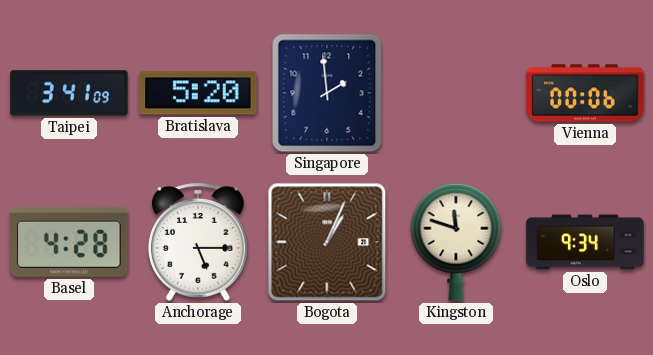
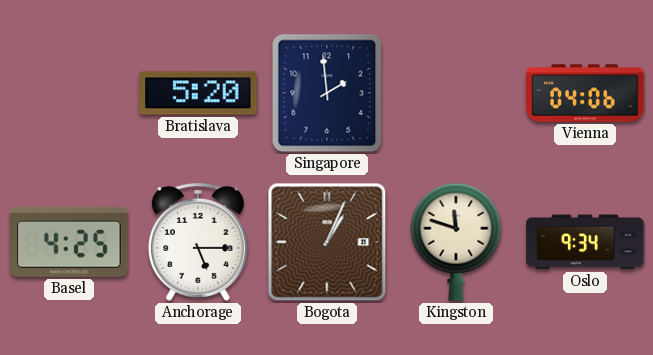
Taipei: 3:41 -> none (69, 93)
Vienna: 00:06 -> 04:06 (585, 93)
Basel: 4:28 -> 4:25 (69, 242)
